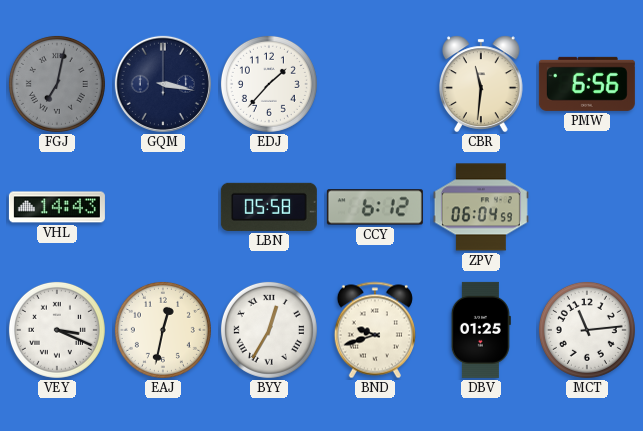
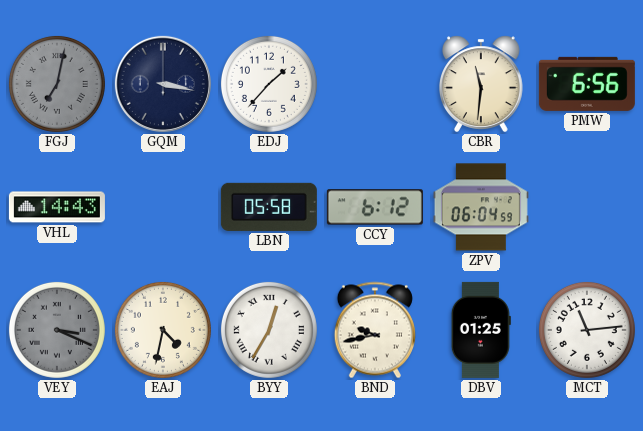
VEY dial: white -> grey (57, 330)
EAJ: 12:32 -> 4:32 (163, 330)
BND: 9:42 -> 9:43 (375, 330)
